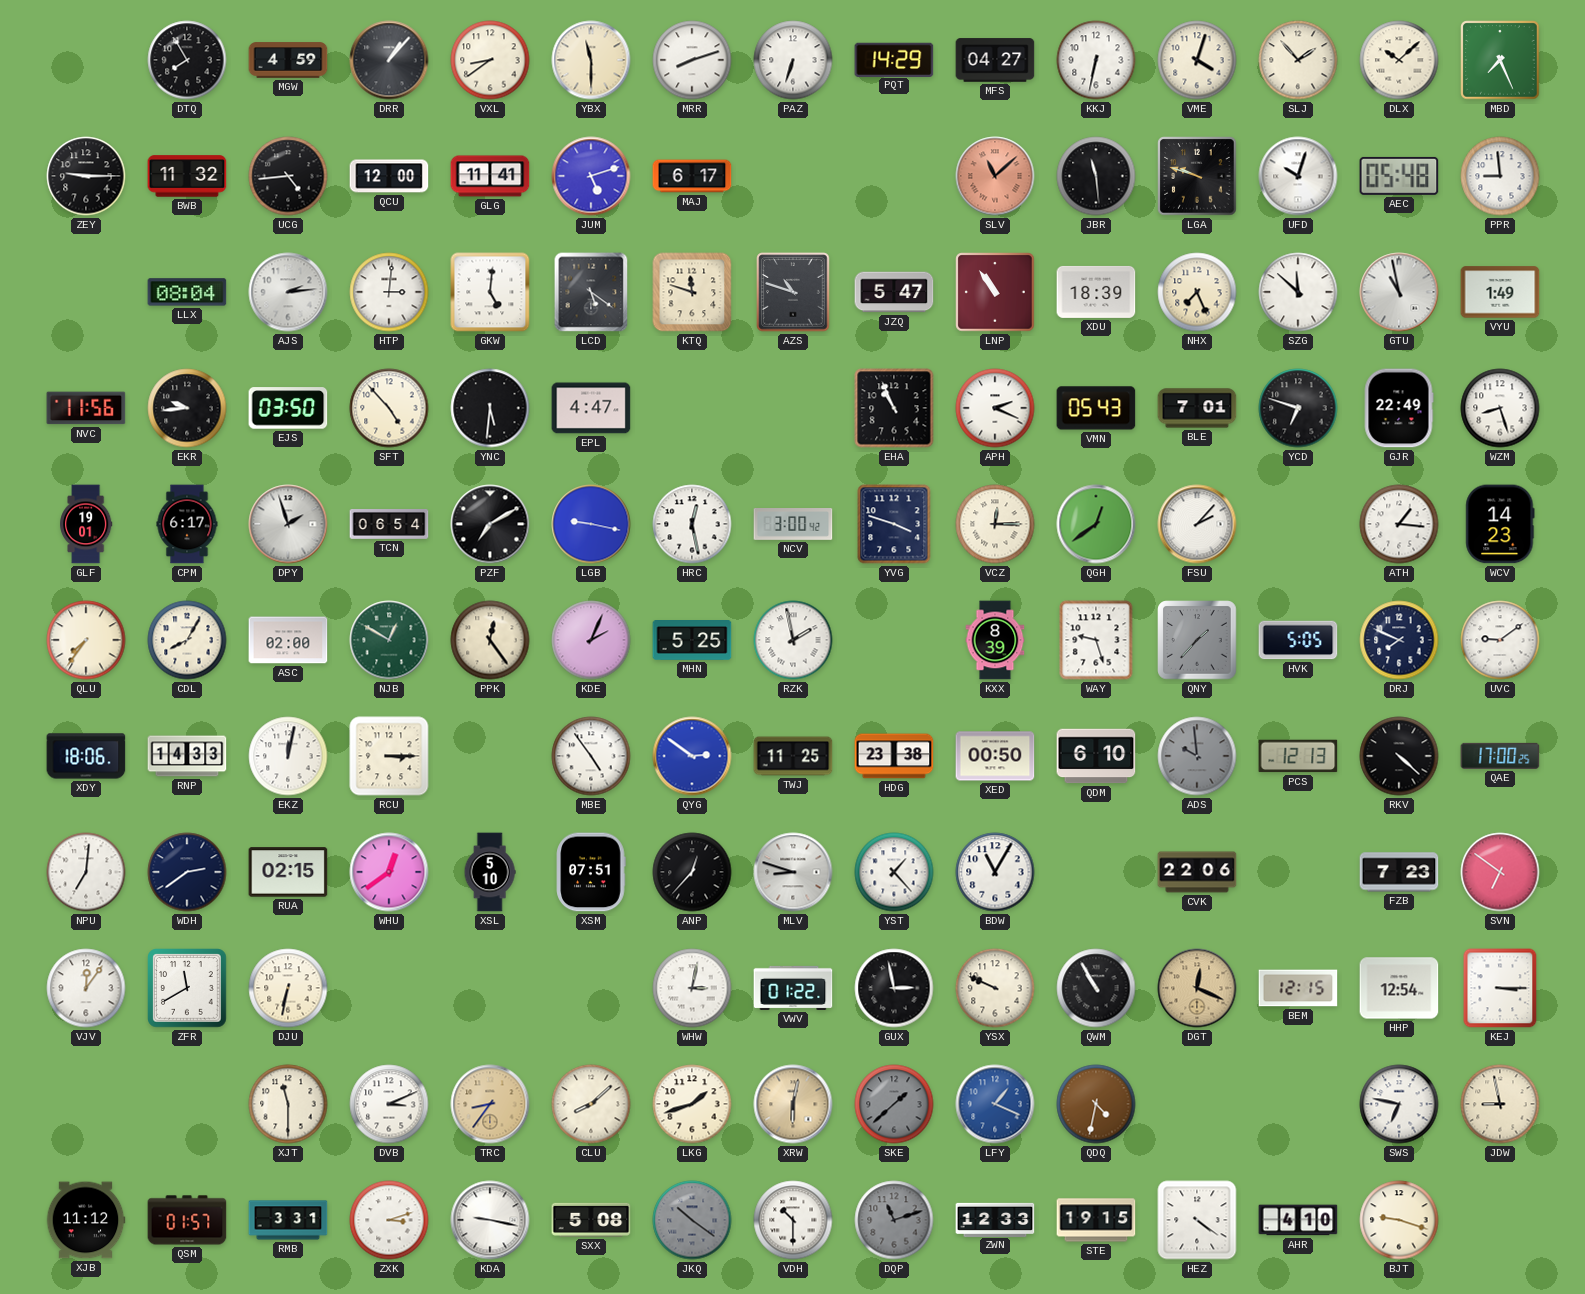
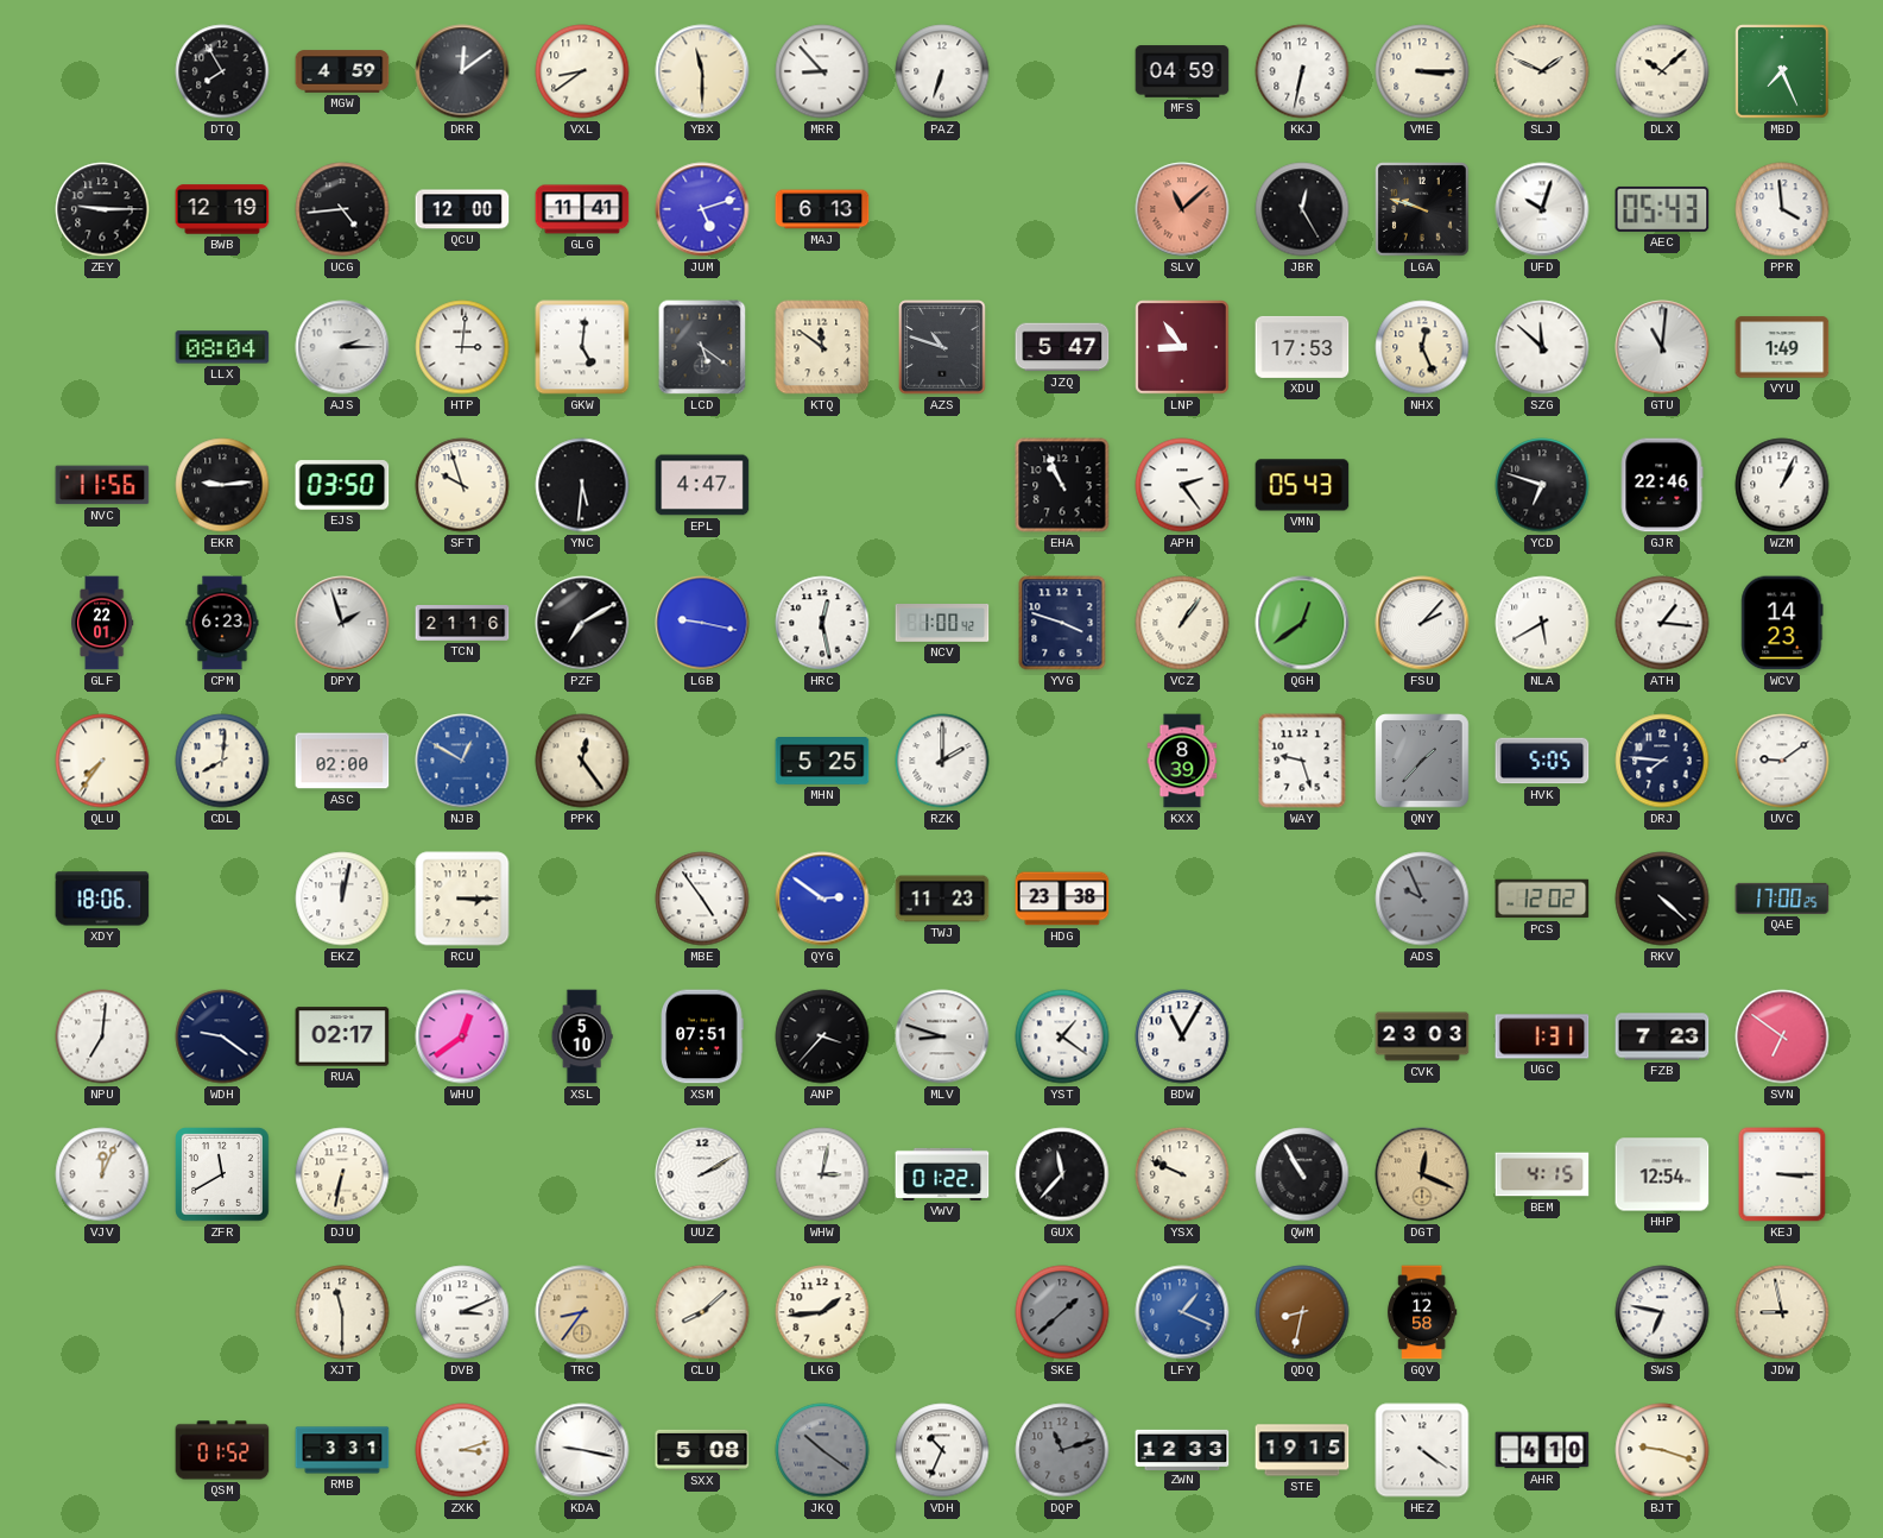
DRR: 1:07 -> 12:09 (462, 71)
MRR: 8:12 -> 8:53 (822, 71)
PQT: 14:29 -> none (894, 59)
MFS: 04:27 -> 04:59 (1182, 71)
VME: 4:03 -> 3:15 (1422, 71)
SLJ: 1:53 -> 1:49 (1542, 71)
BWB: 11:32 -> 12:19 (222, 209)
MAJ: 6:17 -> 6:13 (822, 209)
JBR: 11:29 -> 12:25 (1302, 209)
AEC: 05:48 -> 05:43 (1662, 209)
PPR: 8:59 -> 3:59 (1782, 209)
AJS: 2:14 -> 2:15 (342, 347)
KTQ: 11:48 -> 11:51 (822, 347)
LNP: 10:54 -> 8:54 (1182, 347)
XDU: 18:39 -> 17:53 (1302, 347)
NHX: 7:26 -> 12:26 (1422, 347)
GTU: 10:58 -> 11:01 (1662, 347)
EKR: 9:44 -> 9:14 (222, 485)
SFT: 4:53 -> 9:57 (462, 485)
APH: 2:19 -> 2:24 (1182, 485)
BLE: 7:01 -> none (1197, 408)
GJR: 22:49 -> 22:46 (1662, 485)
WZM: 8:27 -> 1:04 (1782, 485)
GLF: 19:01 -> 22:01 (103, 623)
CPM: 6:17 -> 6:23 (222, 623)
TCN: 06:54 -> 21:16 (462, 624)
NCV: 3:00 -> 1:00 (942, 624)
VCZ: 12:15 -> 1:06 (1182, 623)
NLA: none -> 5:40 (1542, 623)
CDL: 8:05 -> 8:01 (222, 761)
NJB dial: green -> blue (462, 761)
KDE: 2:04 -> none (591, 640)
RZK: 1:58 -> 2:00 (942, 761)
DRJ: 7:49 -> 7:46 (1662, 761)
RNP: 14:33 -> none (187, 756)
TWJ: 11:25 -> 11:23 (942, 899)
XED: 00:50 -> none (995, 756)
QDM: 6:10 -> none (1096, 756)
ADS: 9:59 -> 9:56 (1422, 899)
PCS: 12:13 -> 12:02 (1542, 899)
WDH: 2:39 -> 9:21 (222, 1036)
RUA: 02:15 -> 02:17 (342, 1036)
ANP: 12:37 -> 3:37 (822, 1036)
YST: 1:23 -> 1:21 (1062, 1036)
CVK: 22:06 -> 23:03 (1422, 1036)
UGC: none -> 1:31 (1542, 1036)
VJV: 12:06 -> 12:04 (102, 1174)
UUZ: none -> 2:10 (702, 1174)
GUX: 2:58 -> 11:37 (1062, 1174)
BEM: 12:15 -> 4:15 (1542, 1174)
LKG: 1:42 -> 1:44 (822, 1312)
XRW: 6:02 -> none (793, 1104)
QDQ: 4:32 -> 8:32 (1302, 1312)
GQV: none -> 12:58 (1422, 1312)
XJB: 11:12 -> none (86, 1220)
QSM: 01:57 -> 01:52 (222, 1450)
VDH: 10:30 -> 10:34 (942, 1450)
